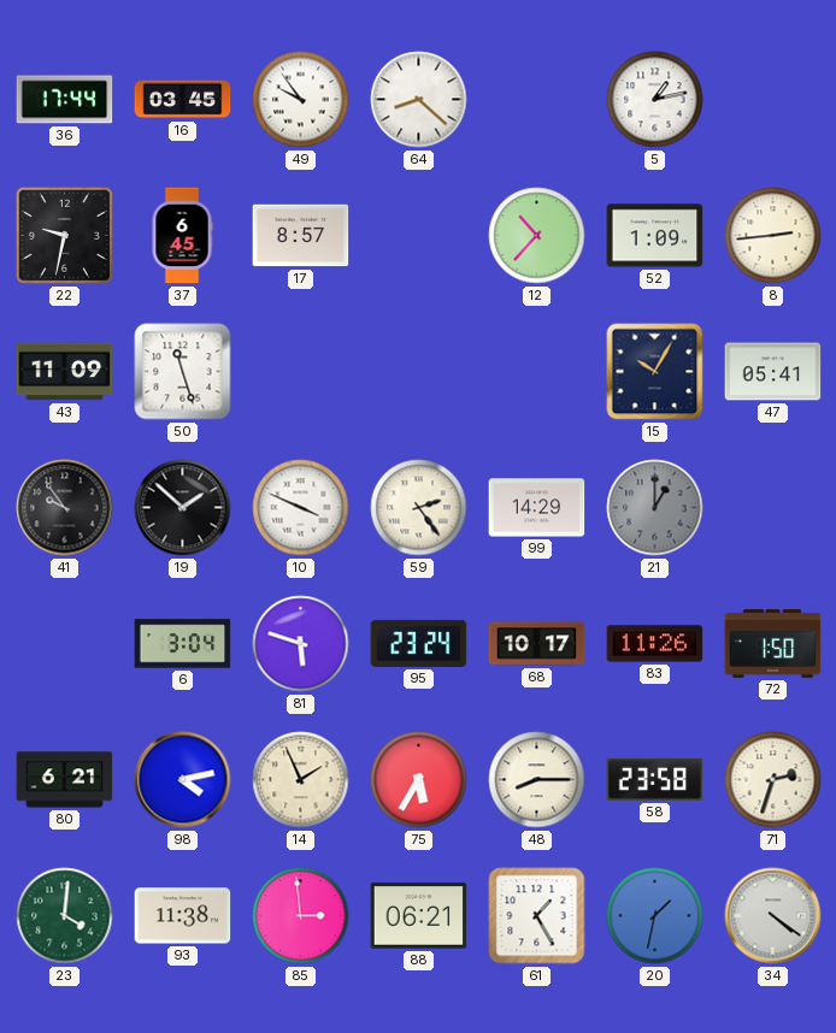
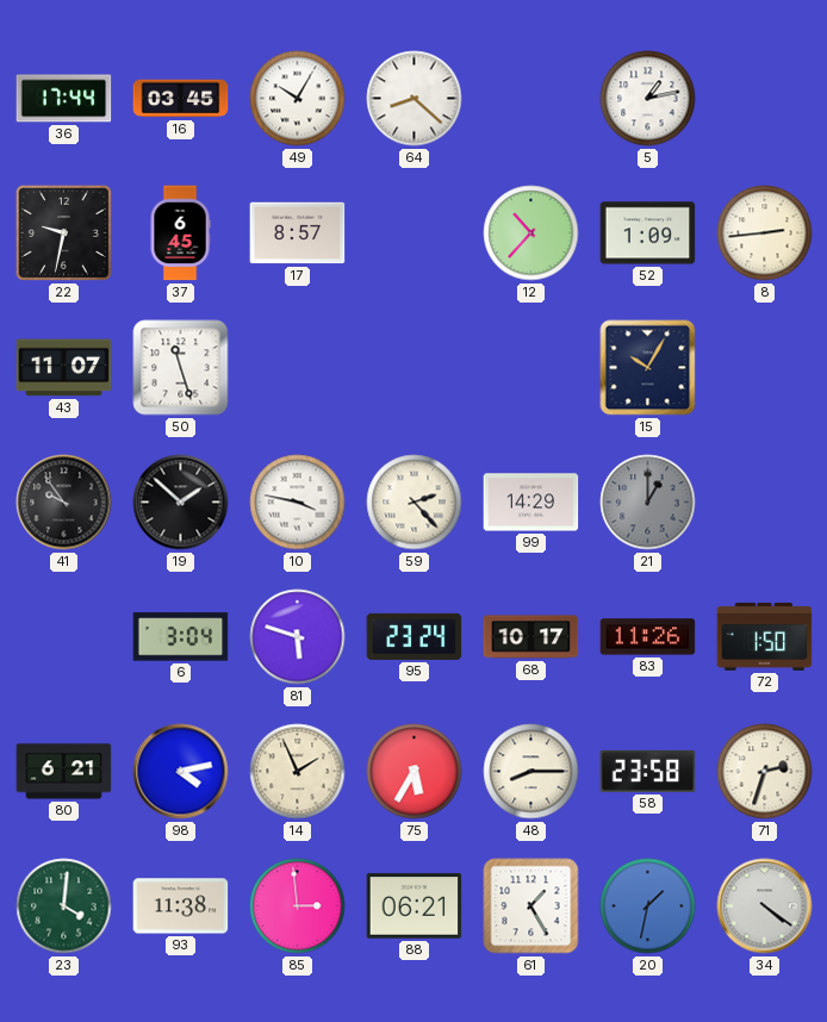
49: 9:54 -> 10:05 (298, 99)
43: 11:09 -> 11:07 (64, 368)
47: 05:41 -> none (773, 372)
10: 3:49 -> 3:47 (298, 503)
59: 2:24 -> 2:23 (415, 503)
